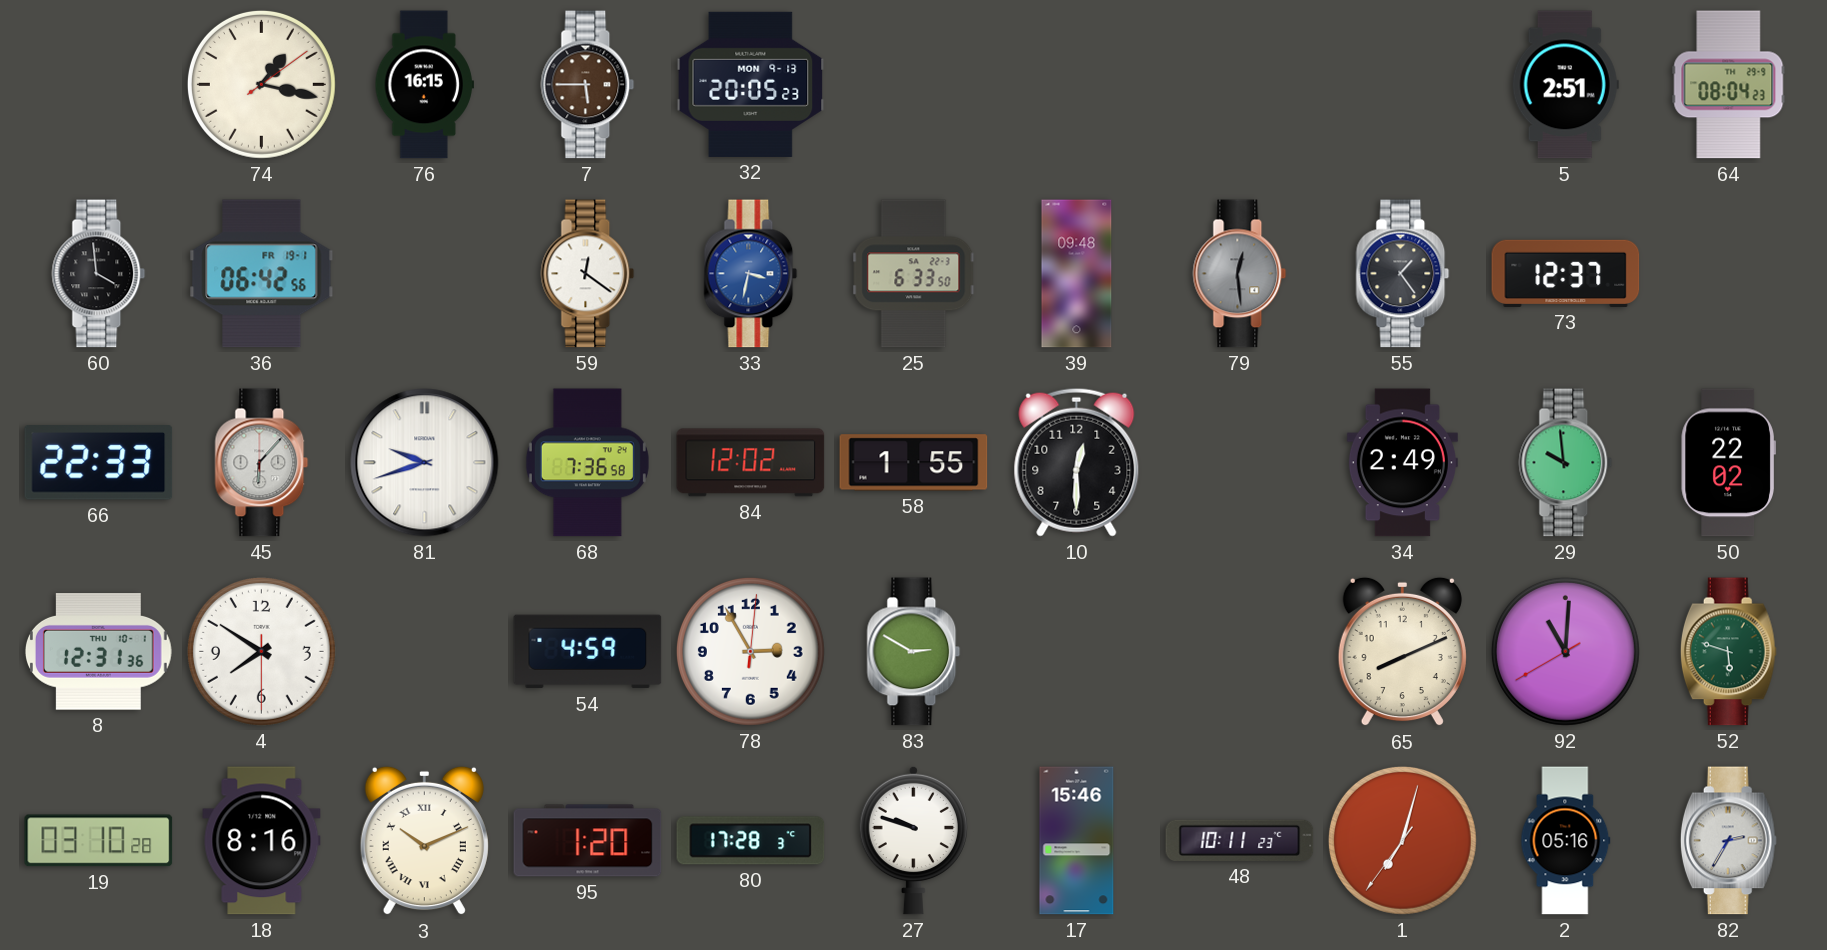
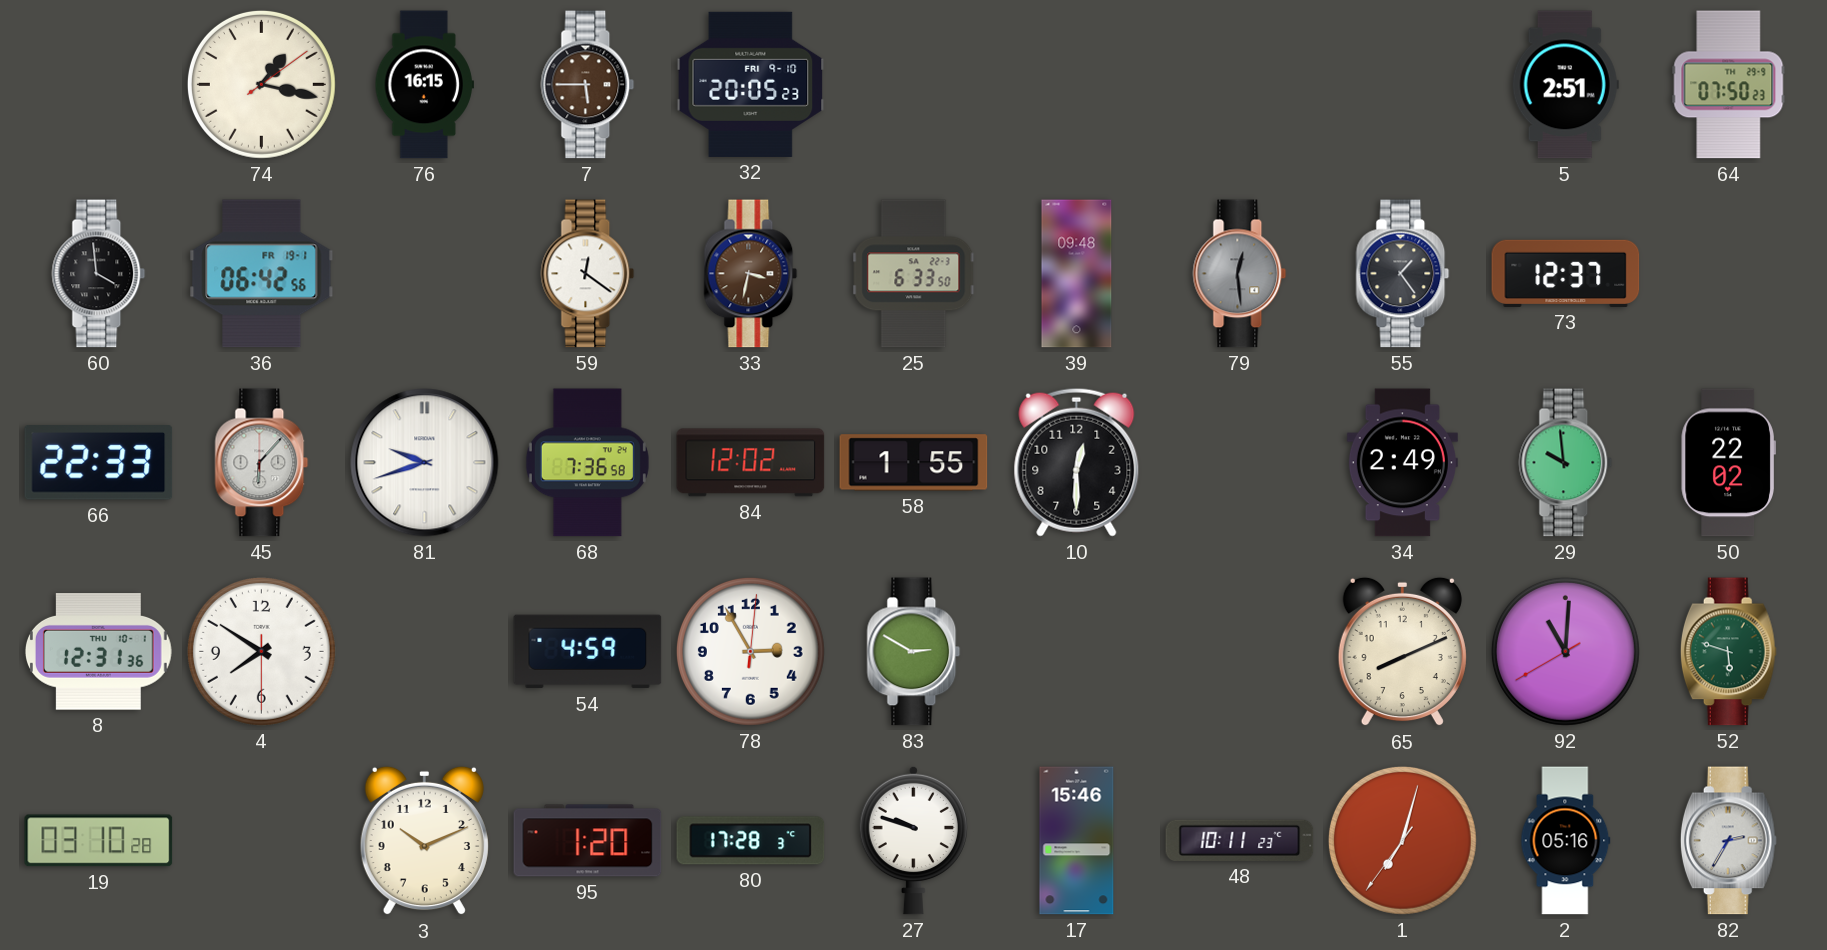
32 date: MON 9-13 -> FRI 9-10 (751, 84)
64: 08:04 -> 07:50 (1729, 85)
33 dial: blue -> brown (751, 274)
18: 8:16 -> none (262, 841)
3 numerals: Roman -> Arabic (424, 841)
